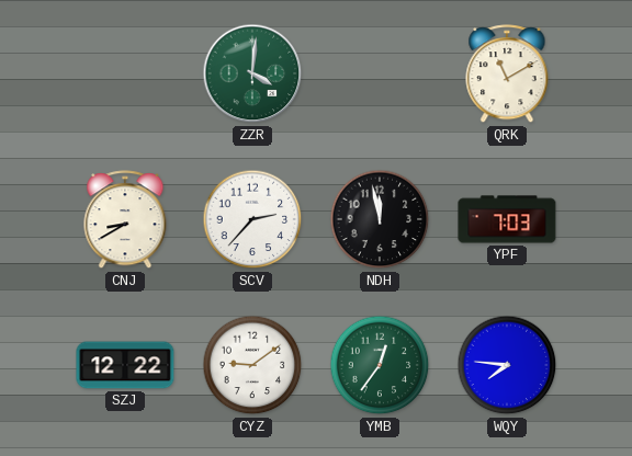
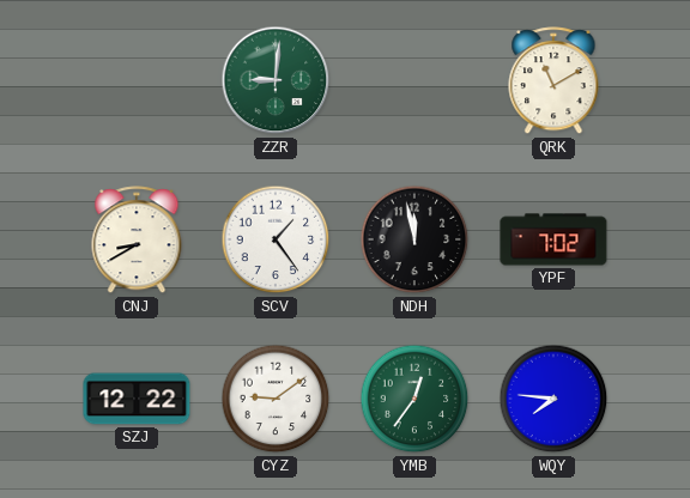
ZZR: 4:01 -> 9:01 (276, 80)
SCV: 2:37 -> 1:24 (276, 239)
YPF: 7:03 -> 7:02 (553, 239)
